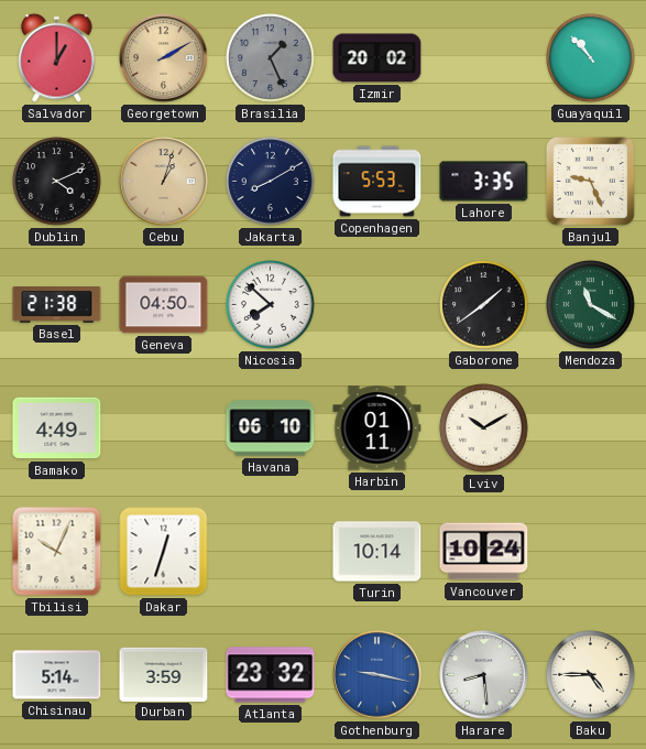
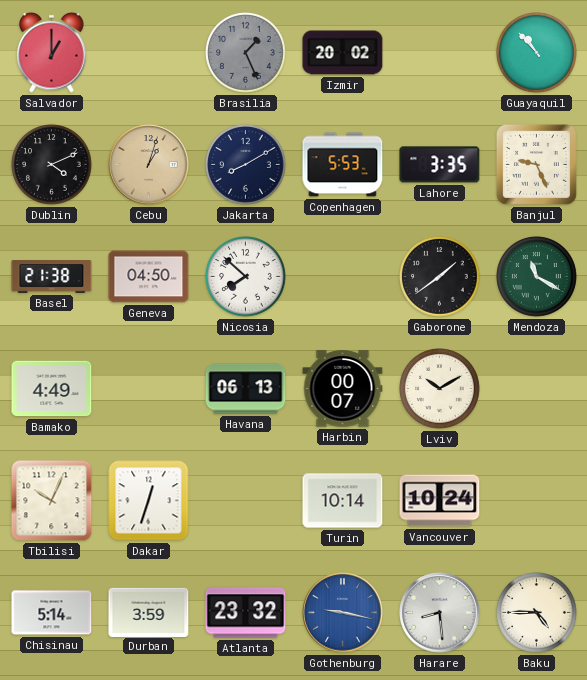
Georgetown: 2:10 -> none (164, 58)
Havana: 06:10 -> 06:13 (246, 389)
Harbin: 01:11 -> 00:07 (343, 389)
